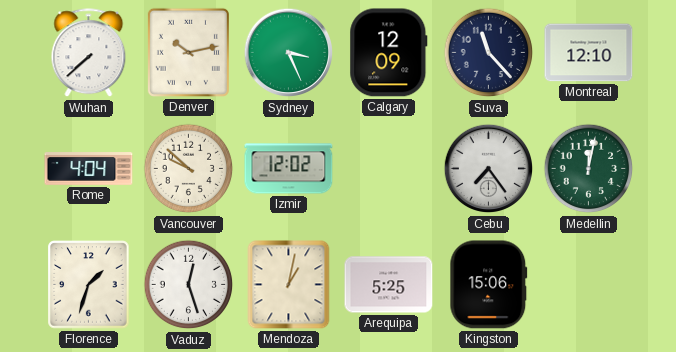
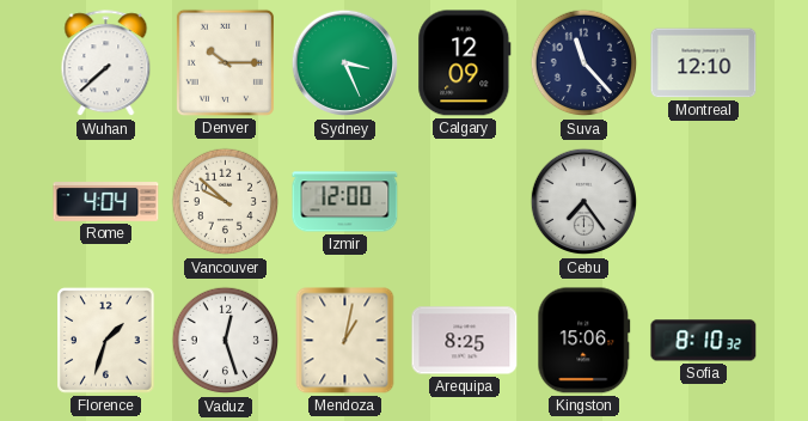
Denver: 10:13 -> 10:15 (225, 62)
Izmir: 12:02 -> 12:00 (345, 202)
Medellin: 12:02 -> none (589, 169)
Arequipa: 5:25 -> 8:25 (465, 341)
Sofia: none -> 8:10 (704, 341)
